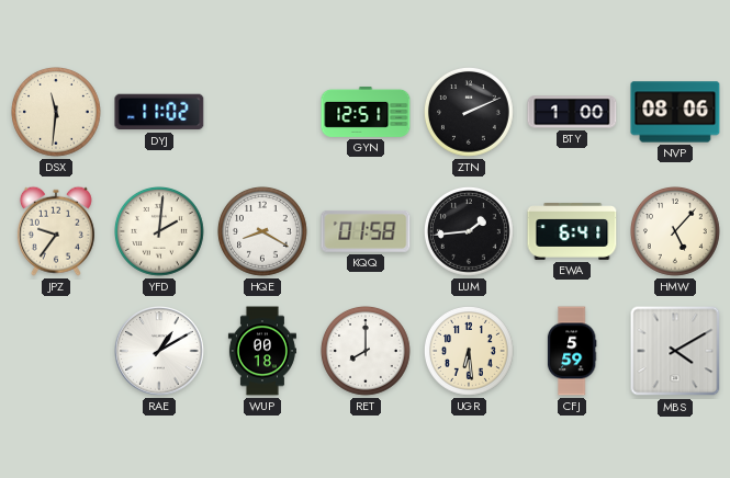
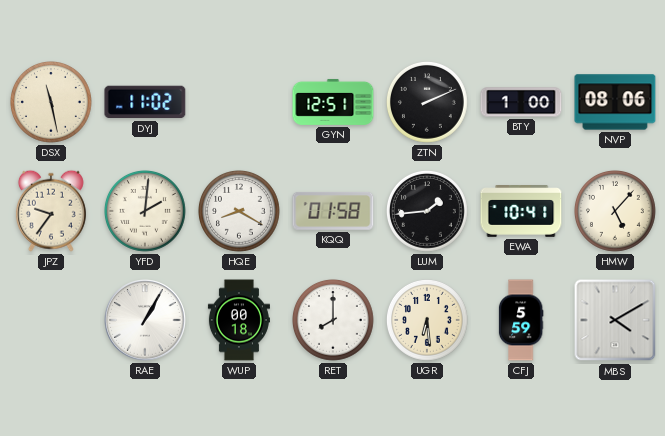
DSX: 11:31 -> 11:28 (52, 103)
EWA: 6:41 -> 10:41 (521, 212)
RAE: 1:10 -> 1:05 (145, 320)
